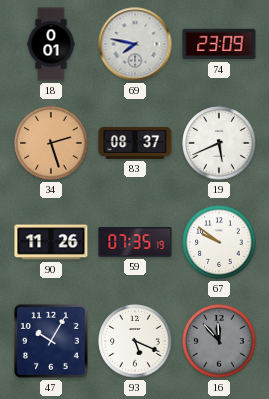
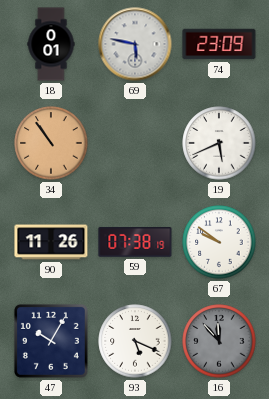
69: 7:47 -> 5:47 (135, 44)
34: 2:27 -> 10:54 (51, 143)
83: 08:37 -> none (135, 143)
59: 07:35 -> 07:38 (135, 242)
